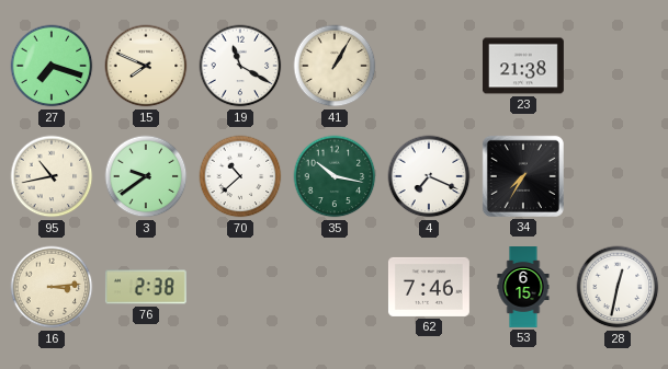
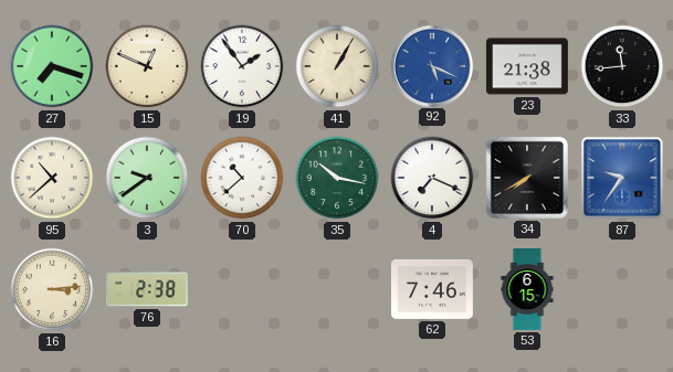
15: 7:49 -> 12:49 (147, 66)
19: 11:20 -> 1:54 (242, 66)
92: none -> 5:19 (431, 65)
33: none -> 11:44 (622, 66)
95: 10:43 -> 10:38 (52, 178)
34: 7:35 -> 7:40 (527, 178)
87: none -> 9:36 (622, 178)
28: 12:32 -> none (618, 287)
